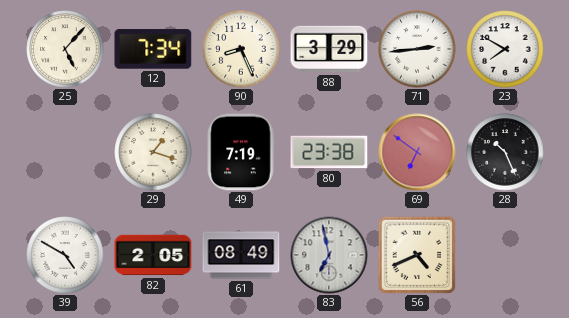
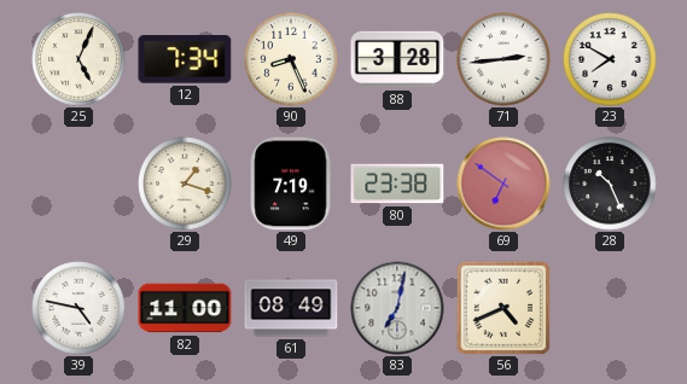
25: 5:07 -> 5:04 (78, 59)
88: 3:29 -> 3:28 (397, 59)
39: 4:50 -> 4:47 (78, 308)
82: 2:05 -> 11:00 (185, 308)
83: 6:58 -> 7:02 (397, 308)
